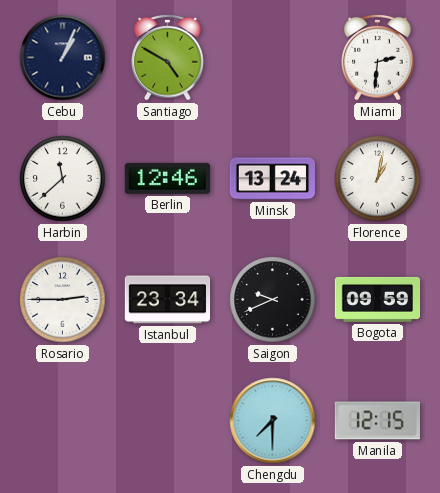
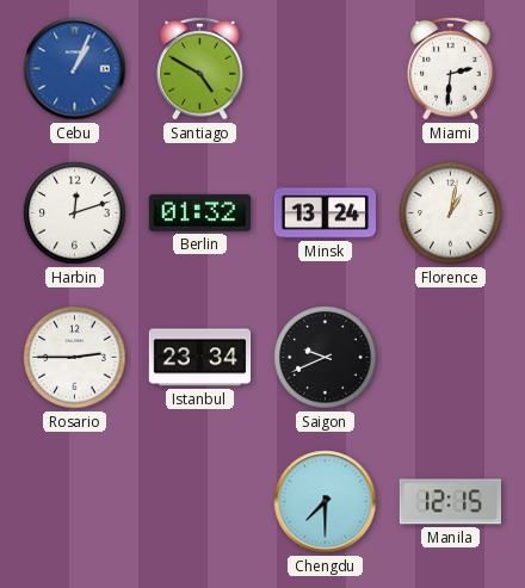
Cebu dial: navy -> blue (75, 69)
Harbin: 11:38 -> 12:12 (75, 213)
Berlin: 12:46 -> 01:32 (199, 212)
Bogota: 09:59 -> none (378, 299)
